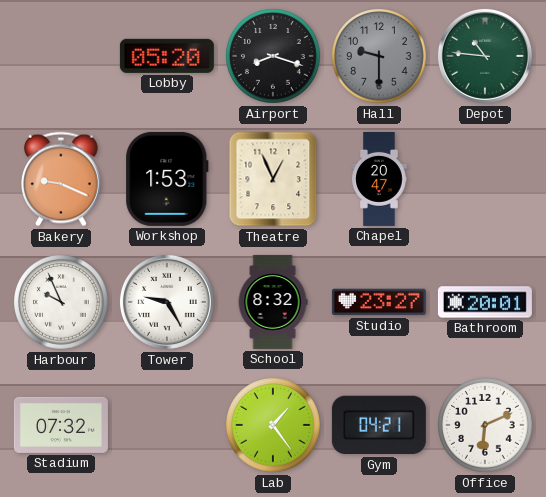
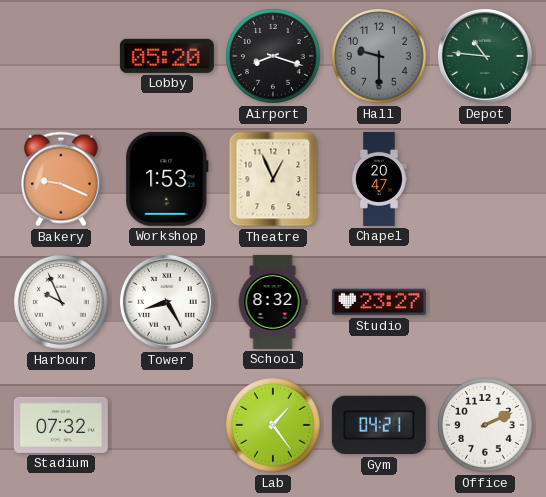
Tower: 9:25 -> 8:25 (167, 302)
Bathroom: 20:01 -> none (485, 302)
Office: 6:11 -> 2:11 (486, 426)
